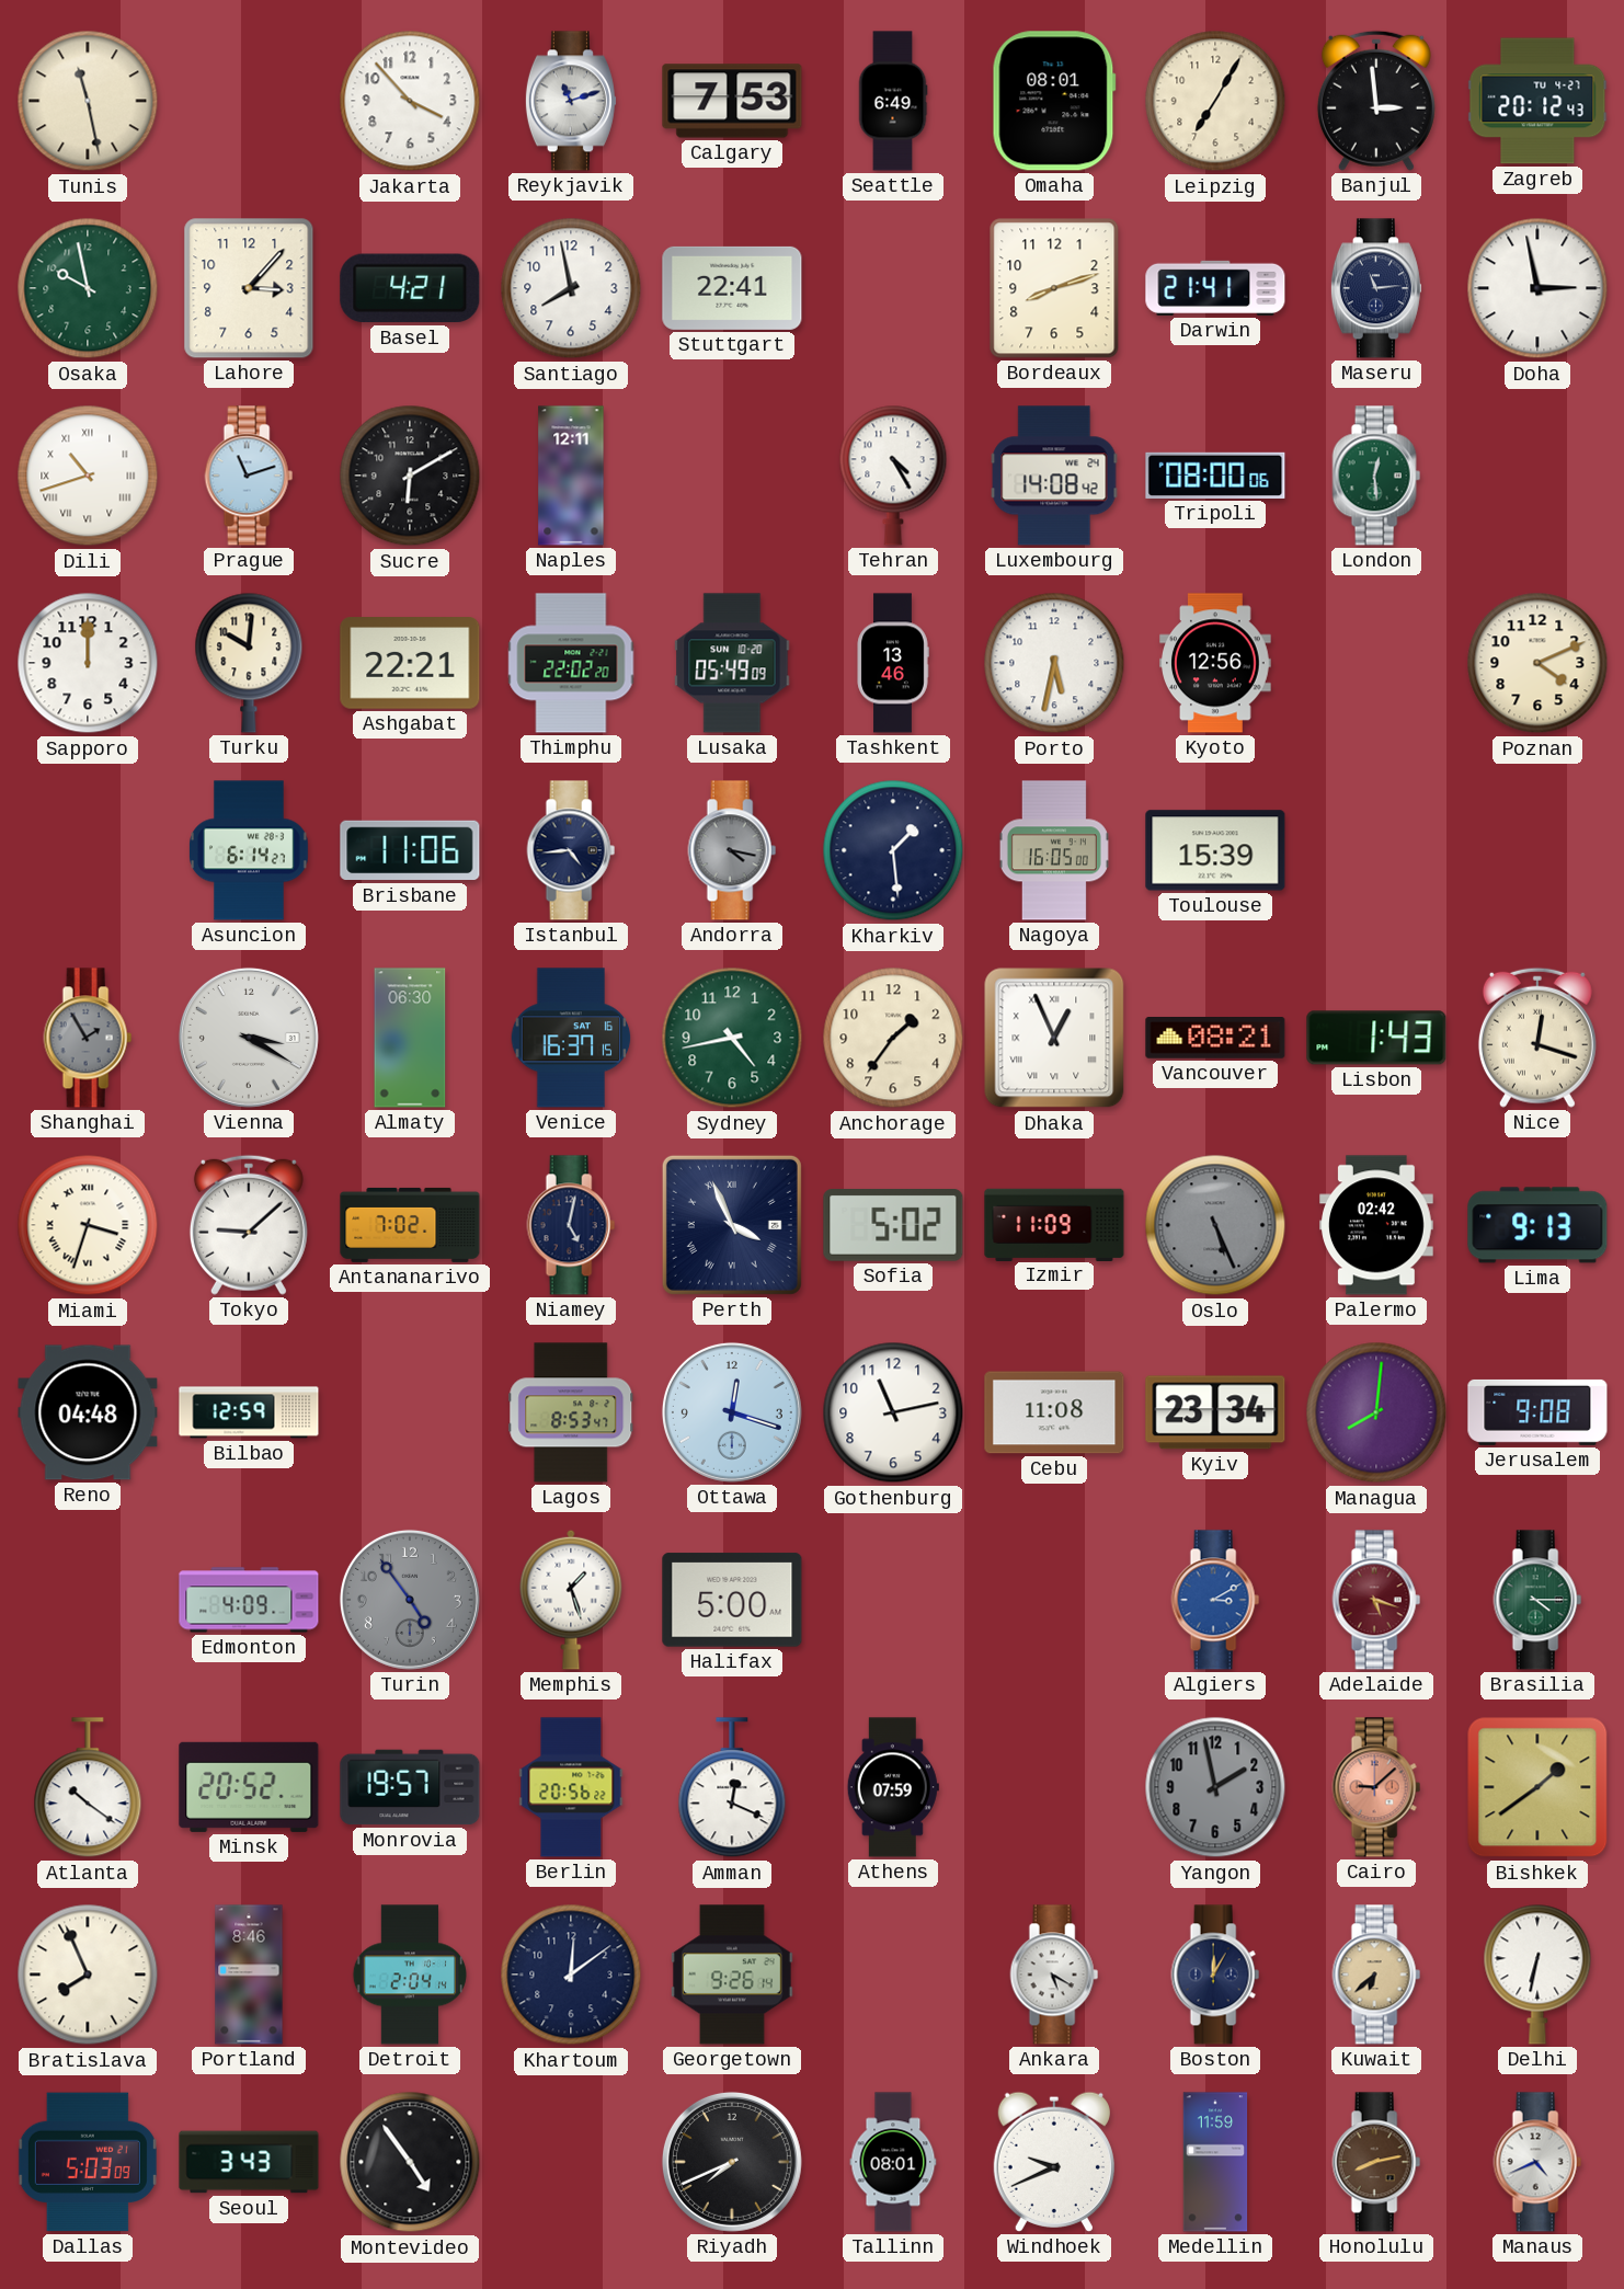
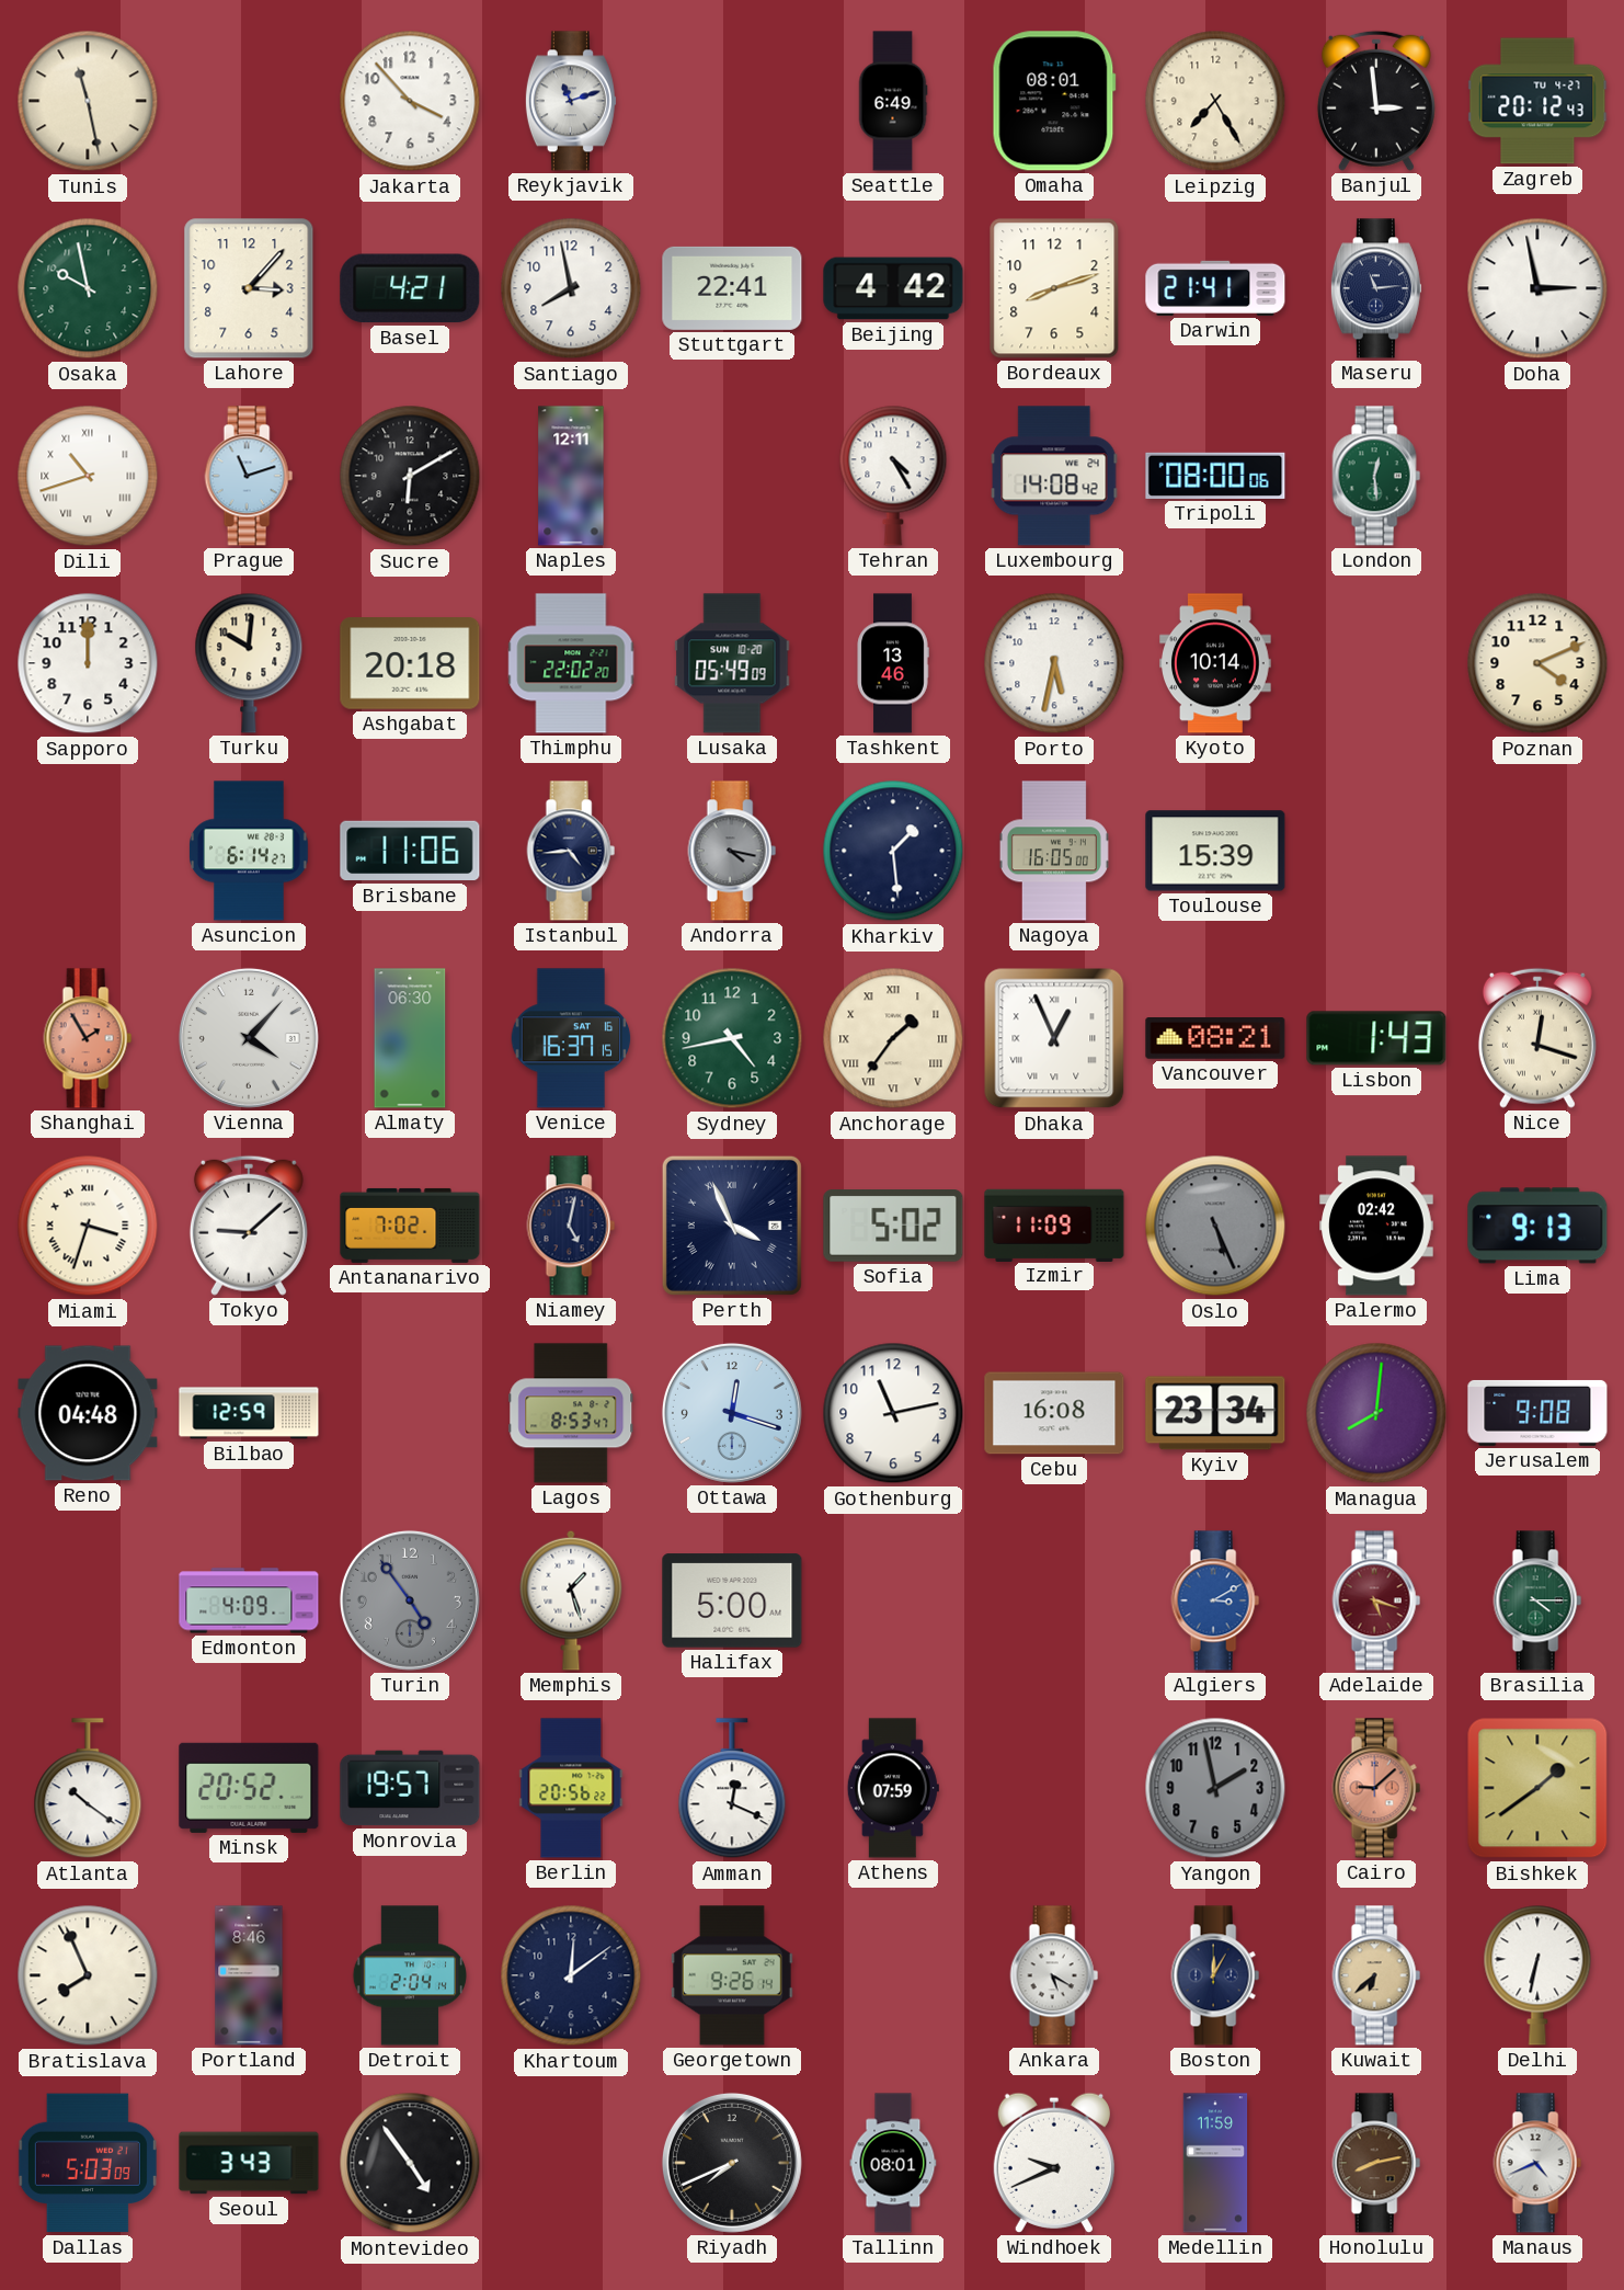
Calgary: 7:53 -> none (732, 101)
Leipzig: 7:05 -> 7:25 (1215, 101)
Beijing: none -> 4:42 (893, 288)
Ashgabat: 22:21 -> 20:18 (410, 663)
Kyoto: 12:56 -> 10:14 (1215, 663)
Shanghai dial: grey -> salmon (88, 1038)
Vienna: 3:20 -> 4:07 (249, 1038)
Anchorage numerals: Arabic -> Roman (893, 1038)
Cebu: 11:08 -> 16:08 (1054, 1413)
